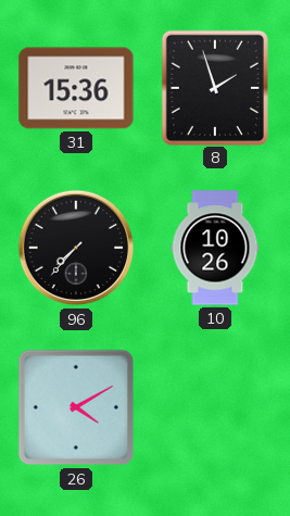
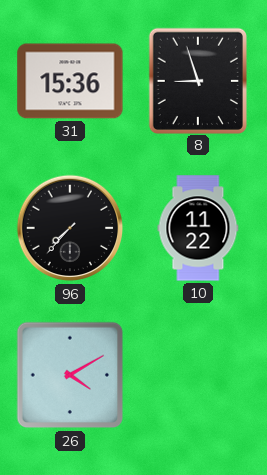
8: 1:57 -> 8:57 (197, 80)
10: 10:26 -> 11:22 (198, 228)
